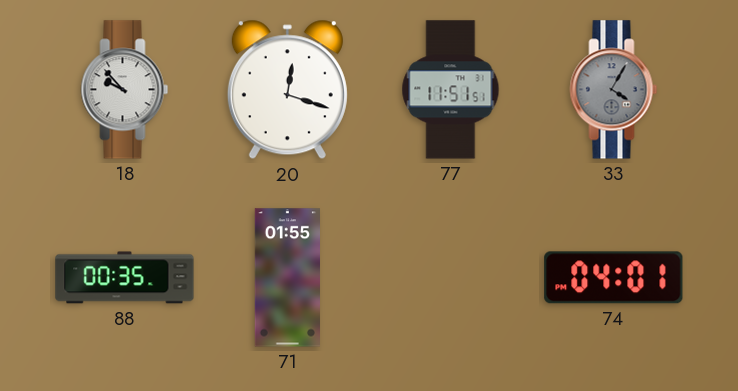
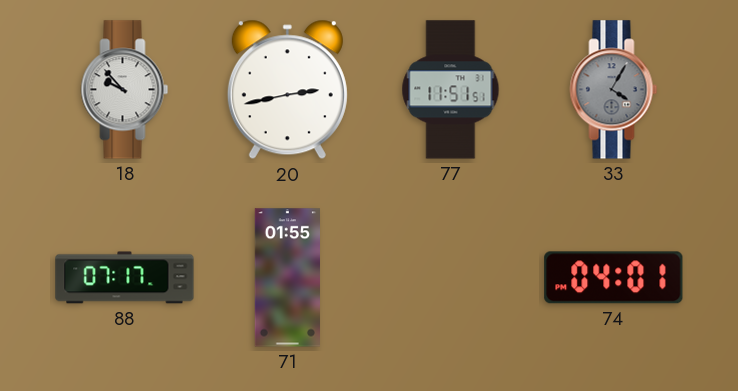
20: 12:18 -> 2:43 (287, 90)
88: 00:35 -> 07:17 (125, 278)
